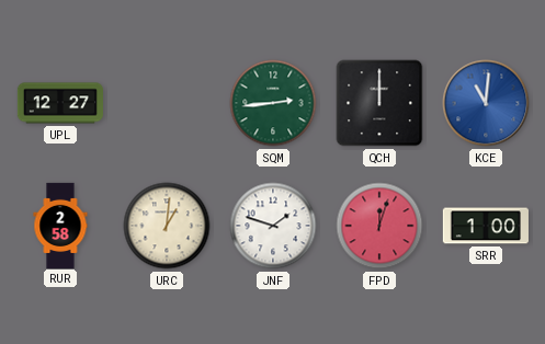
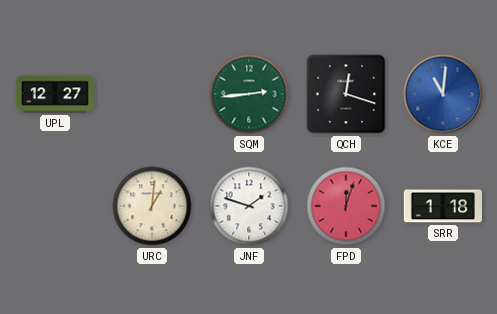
QCH: 12:00 -> 12:18 (346, 94)
RUR: 2:58 -> none (60, 225)
SRR: 1:00 -> 1:18 (443, 206)
